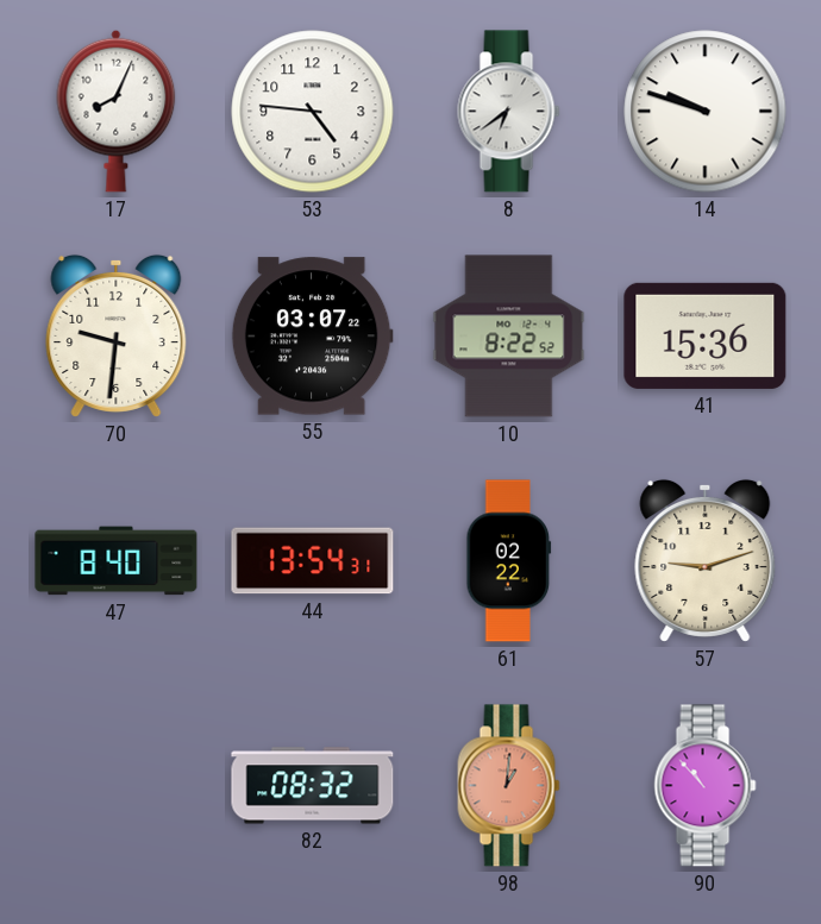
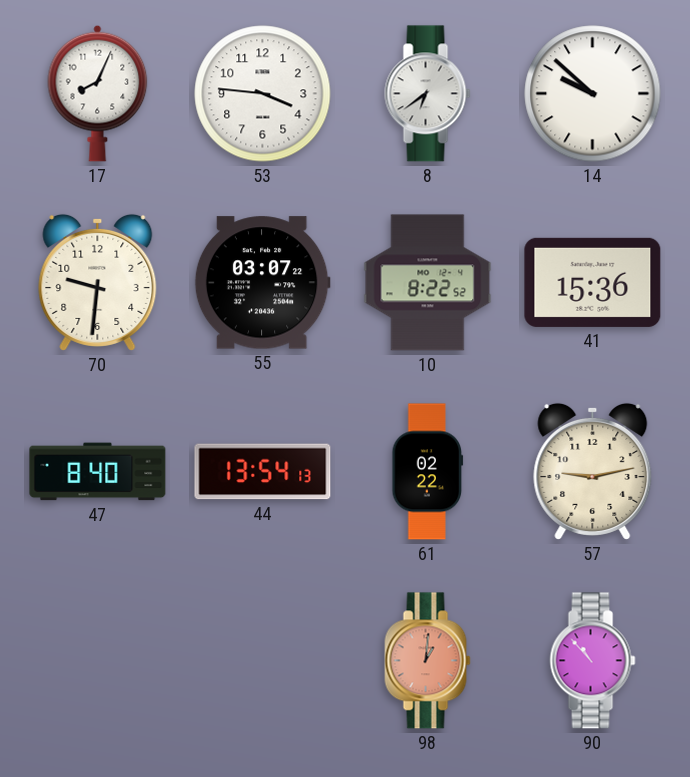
53: 4:46 -> 3:46 (263, 94)
14: 9:48 -> 9:52 (593, 94)
44: 13:54:31 -> 13:54:13 (263, 472)
57: 9:12 -> 9:13 (593, 471)
82: 08:32 -> none (313, 786)
